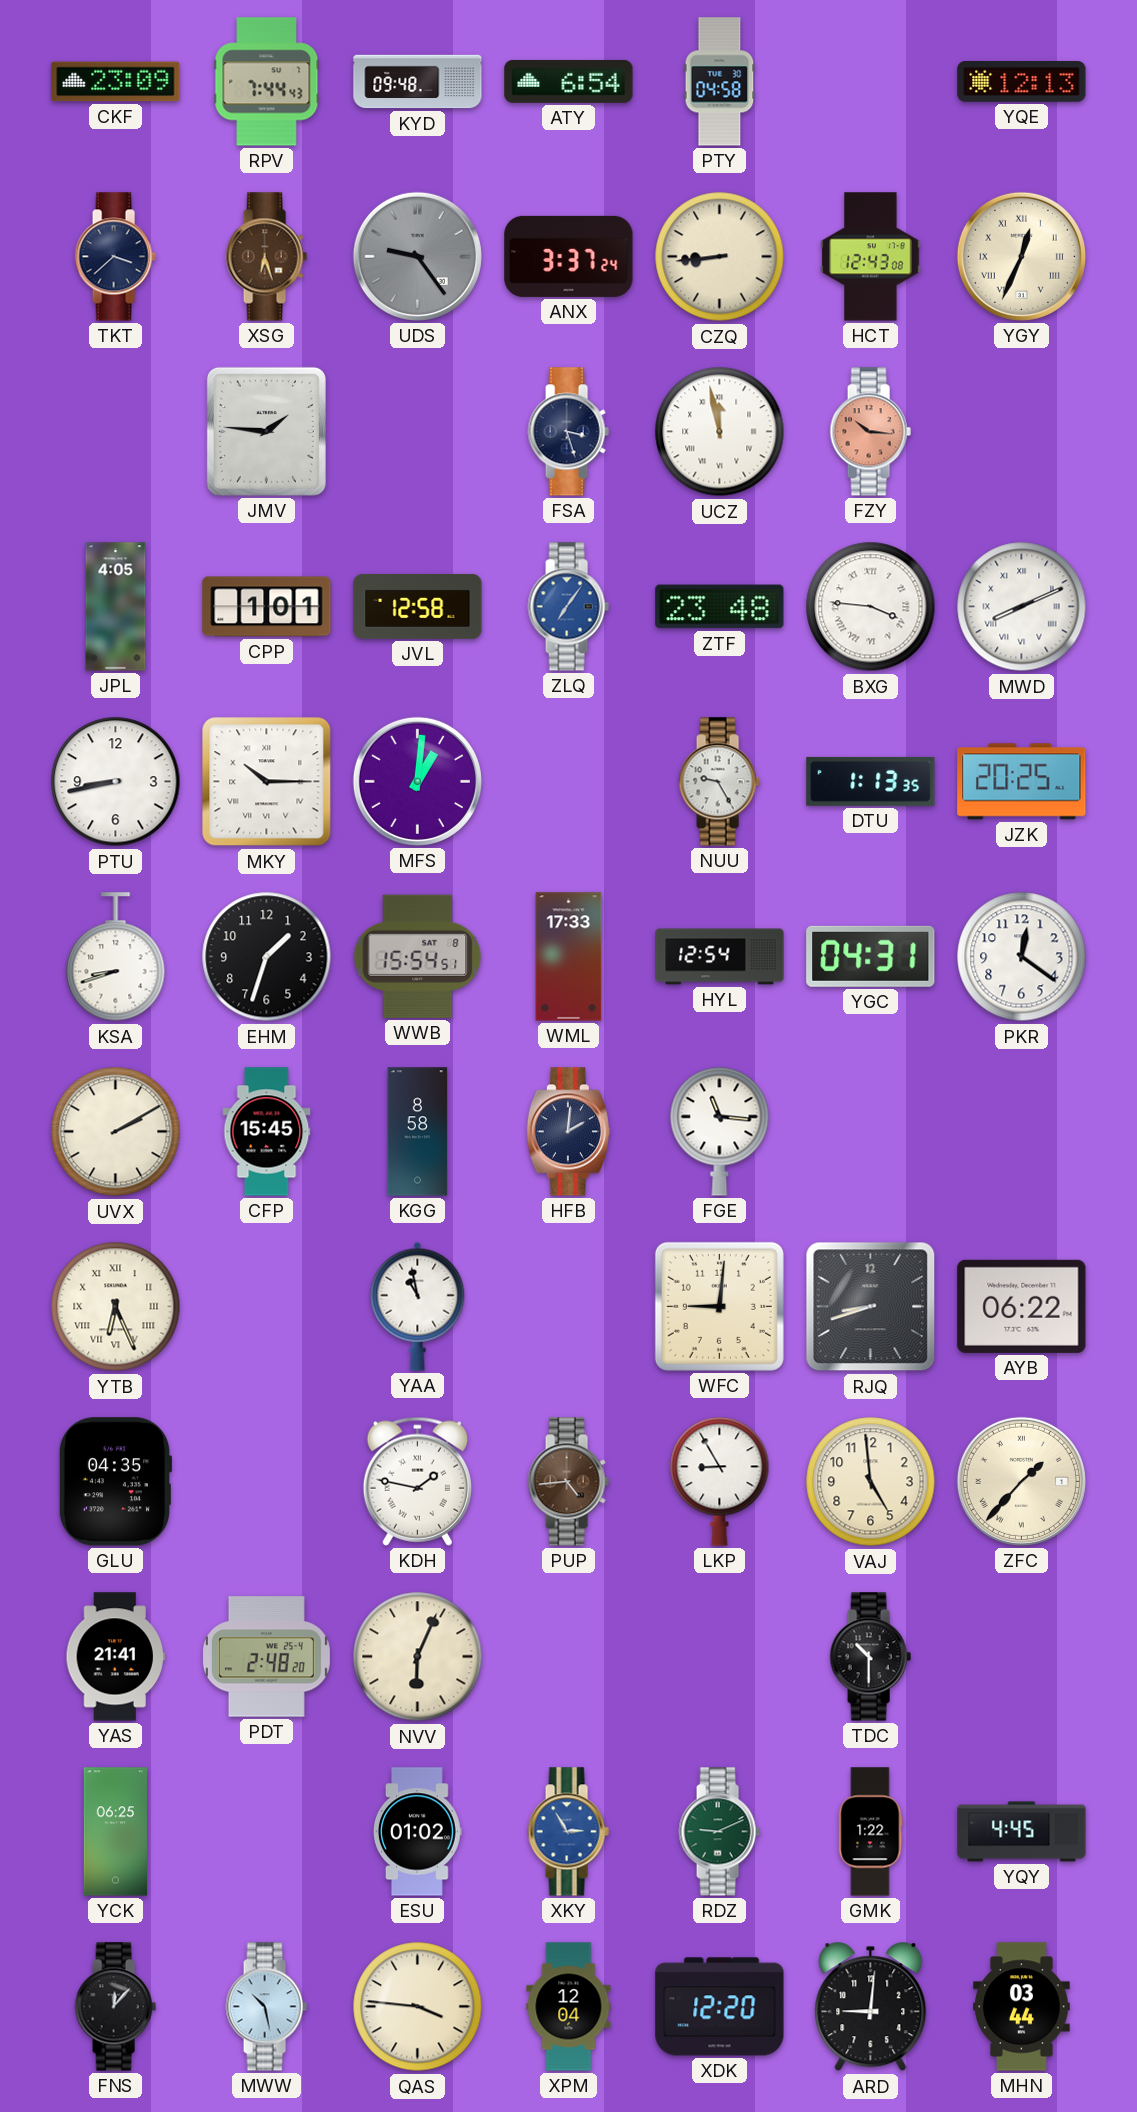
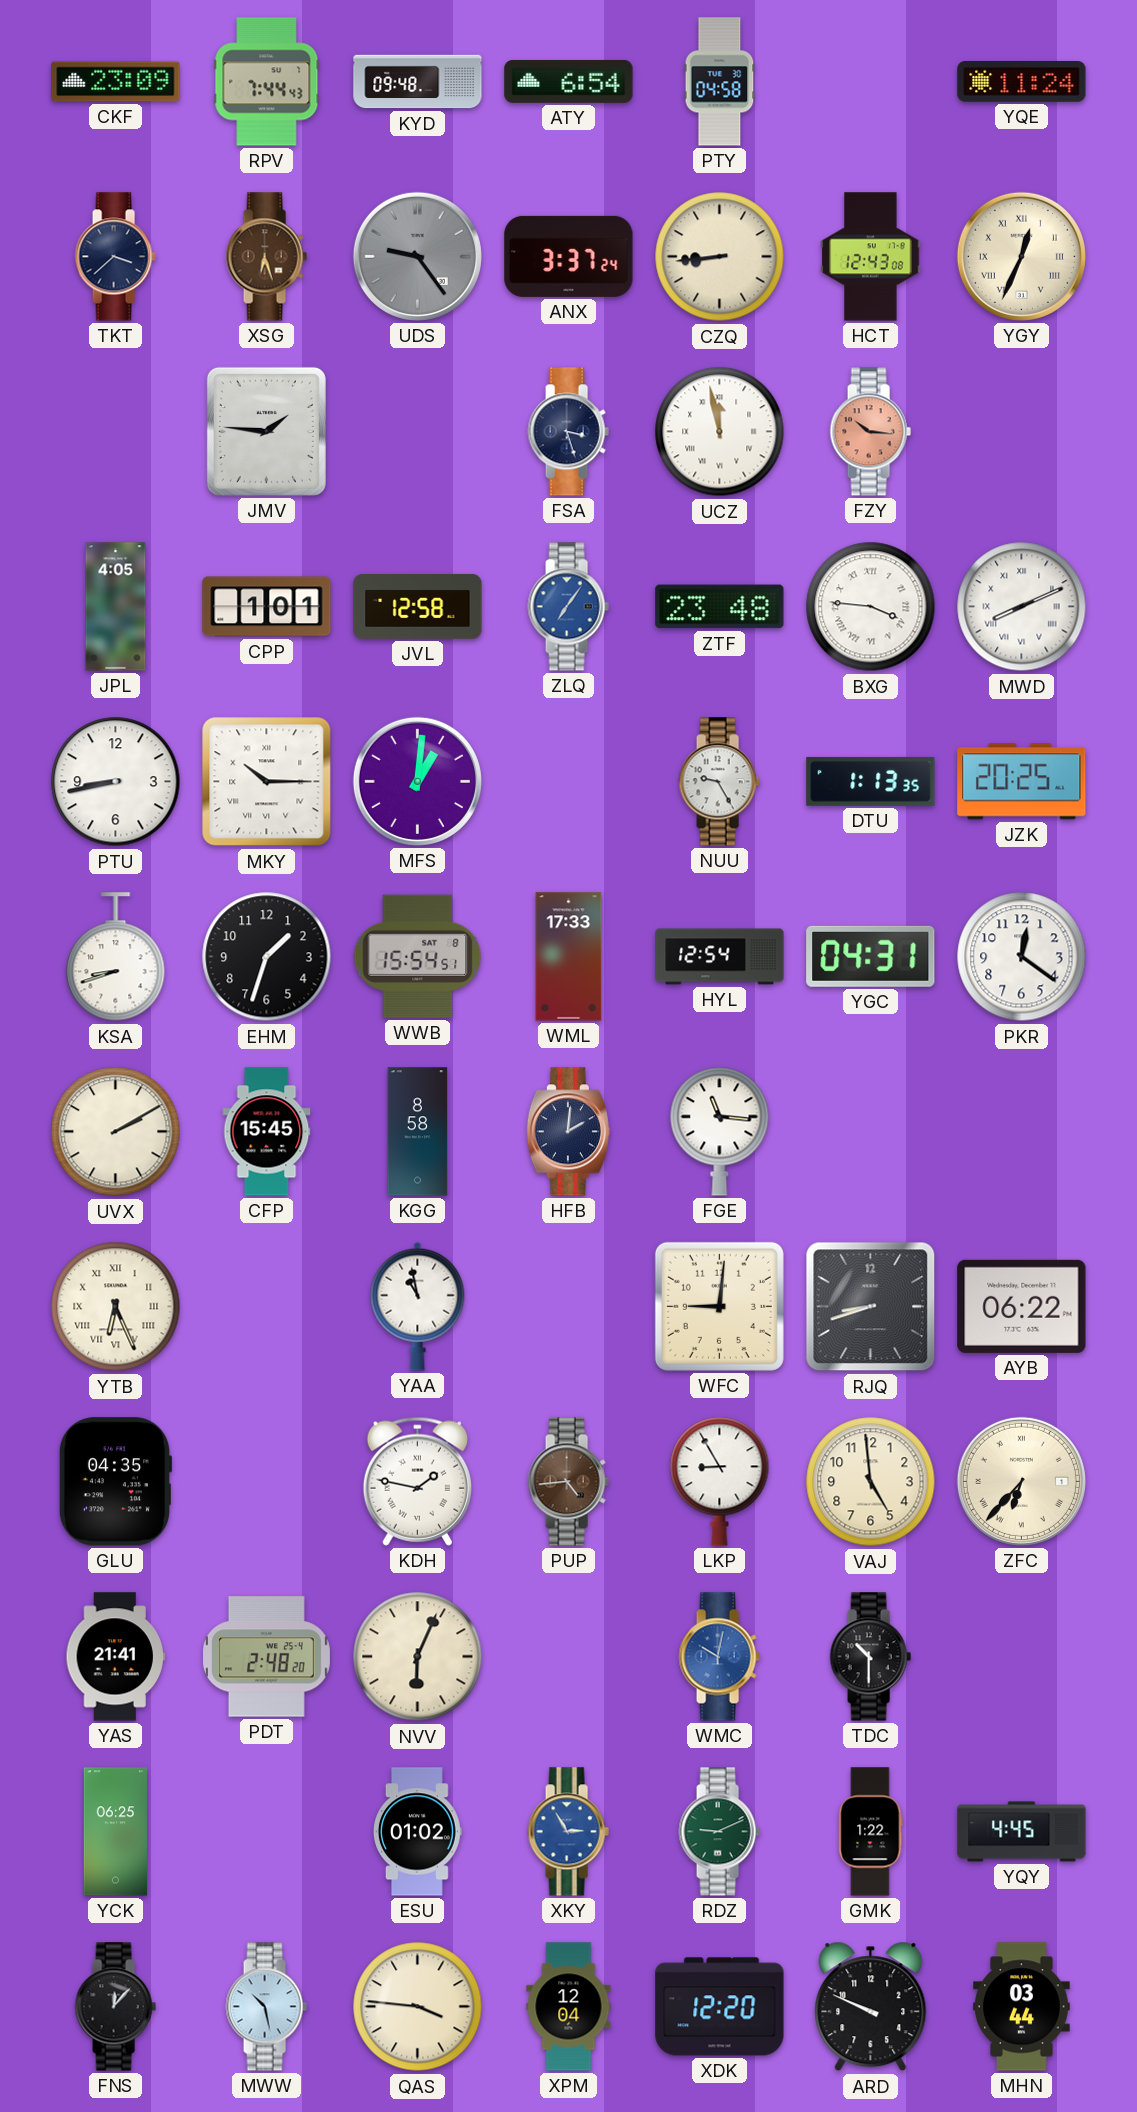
YQE: 12:13 -> 11:24 (1022, 82)
ZFC: 1:37 -> 6:37 (1021, 1481)
WMC: none -> 10:02 (719, 1657)
ARD: 9:01 -> 9:49 (871, 2007)
